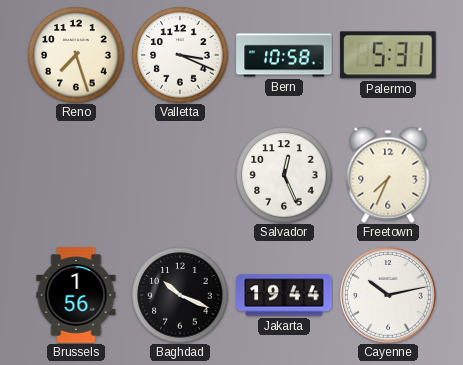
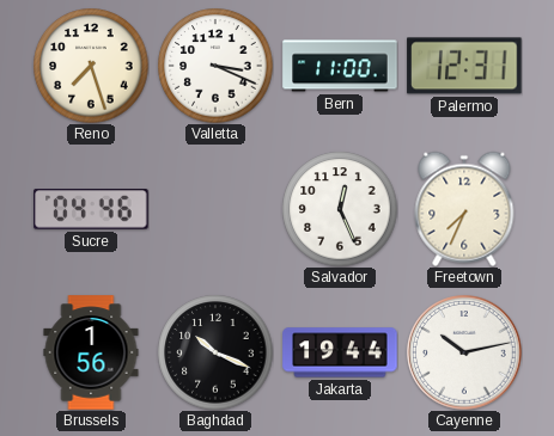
Bern: 10:58 -> 11:00 (340, 66)
Palermo: 5:31 -> 12:31 (464, 66)
Sucre: none -> 04:46 (91, 209)
